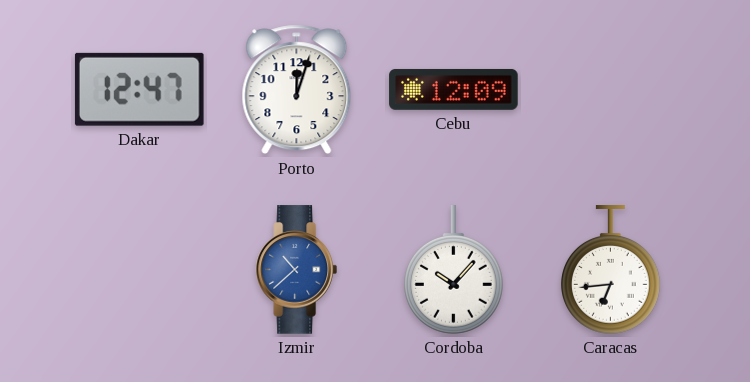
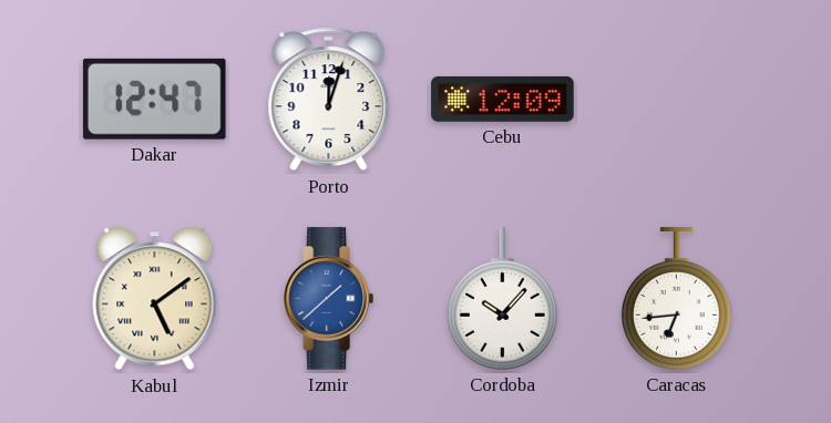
Kabul: none -> 5:09 (155, 299)
Izmir: 10:38 -> 1:38 (328, 299)
